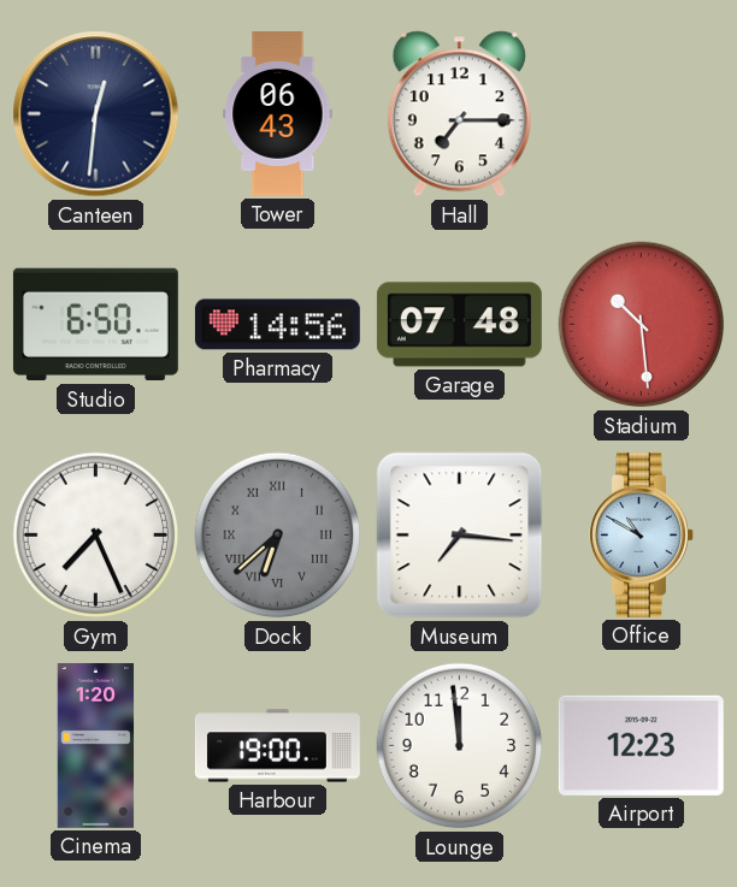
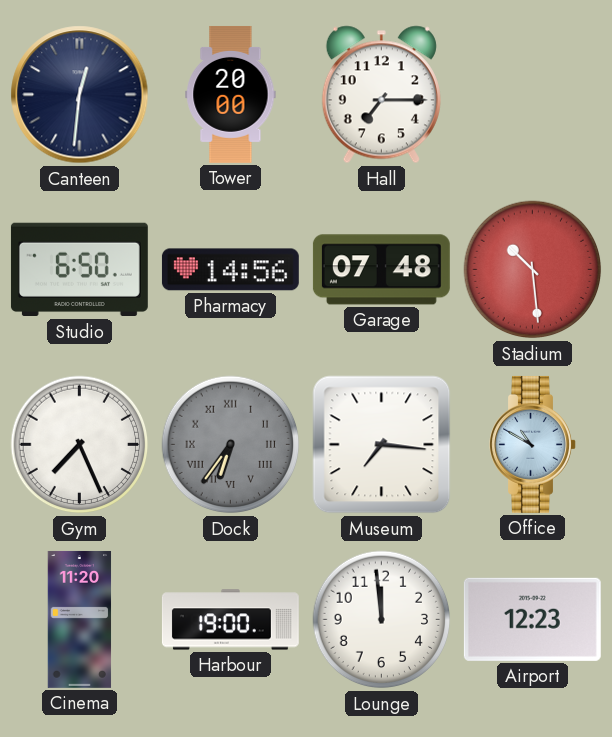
Tower: 06:43 -> 20:00 (231, 94)
Dock: 6:38 -> 6:36 (231, 445)
Cinema: 1:20 -> 11:20 (80, 619)
